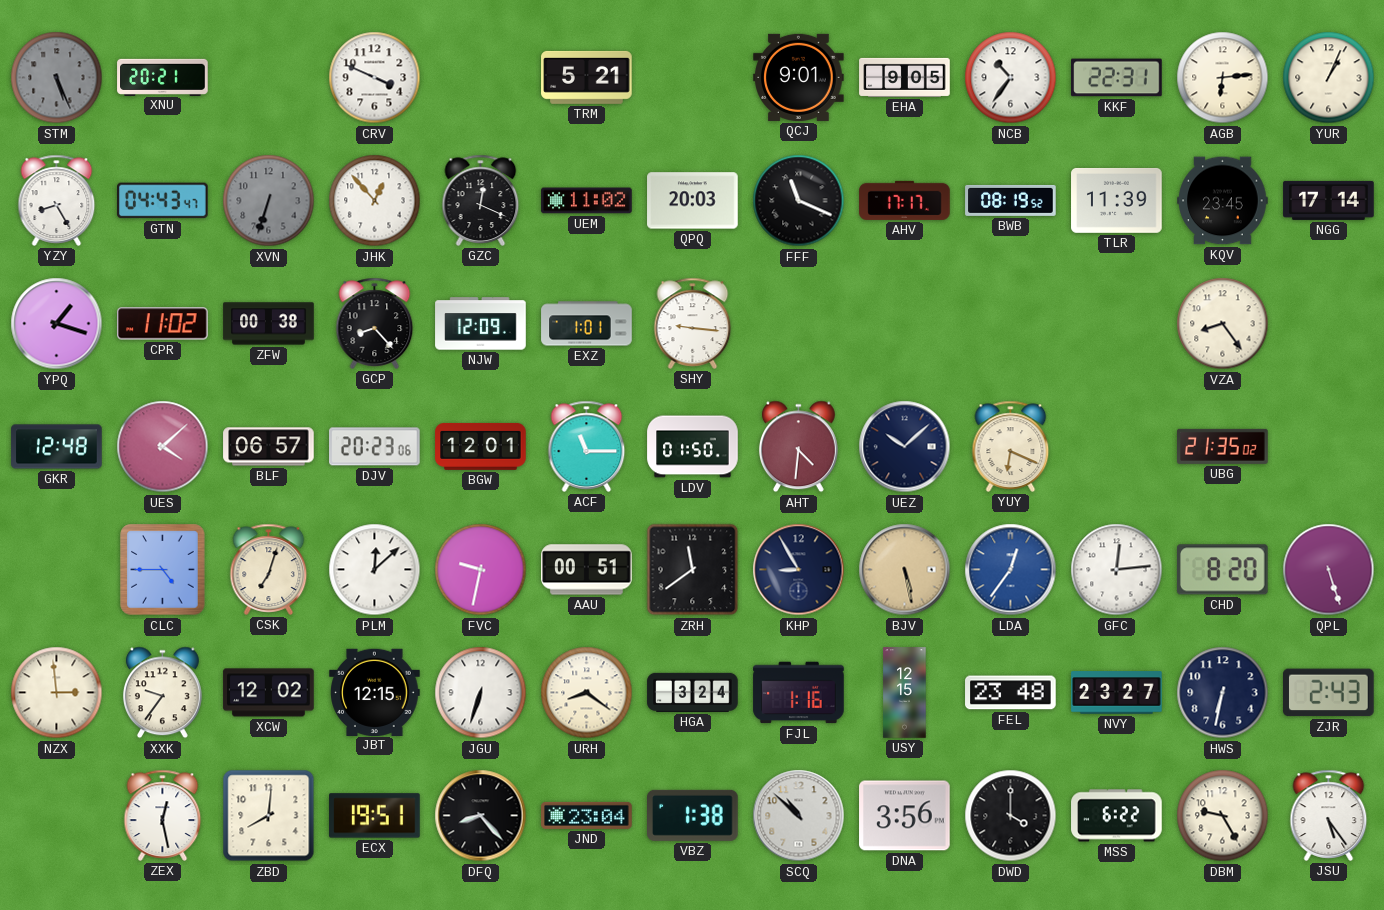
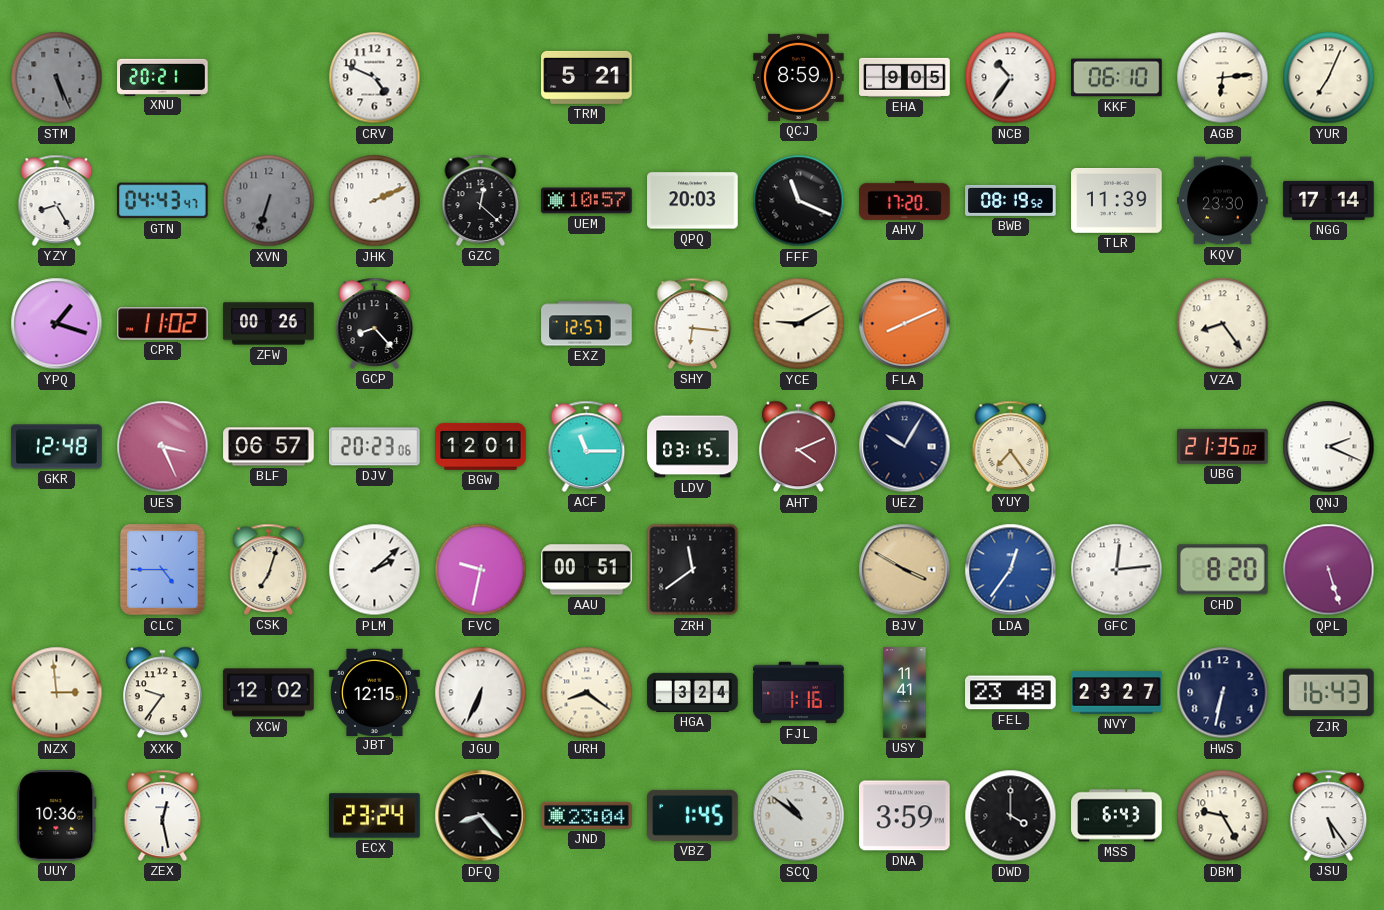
CRV: 3:49 -> 4:49 (375, 78)
QCJ: 9:01 -> 8:59 (799, 77)
KKF: 22:31 -> 06:10 (1117, 78)
YUR: 1:04 -> 7:04 (1329, 78)
JHK: 12:53 -> 2:11 (375, 201)
GZC: 12:19 -> 12:22 (481, 200)
UEM: 11:02 -> 10:57 (587, 201)
AHV: 17:17 -> 17:20 (905, 200)
KQV: 23:45 -> 23:30 (1223, 201)
ZFW: 00:38 -> 00:26 (269, 324)
NJW: 12:09 -> none (481, 324)
EXZ: 1:01 -> 12:57 (587, 324)
SHY: 9:16 -> 6:16 (693, 323)
YCE: none -> 9:10 (799, 324)
FLA: none -> 8:11 (905, 324)
UES: 4:08 -> 3:26 (163, 447)
LDV: 01:50 -> 03:15 (693, 447)
AHT: 4:31 -> 4:11 (798, 447)
UEZ: 10:08 -> 10:05 (905, 447)
YUY: 6:19 -> 7:24 (1011, 446)
QNJ: none -> 2:19 (1329, 447)
PLM: 12:08 -> 2:08 (375, 570)
KHP: 8:55 -> none (799, 570)
BJV: 5:28 -> 3:50 (905, 570)
JGU: 6:33 -> 6:34 (481, 693)
USY: 12:15 -> 11:41 (905, 693)
ZJR: 2:43 -> 16:43 (1329, 693)
UUY: none -> 10:36 (57, 816)
ZBD: 8:01 -> none (269, 816)
ECX: 19:51 -> 23:24 (375, 816)
VBZ: 1:38 -> 1:45 (693, 815)
SCQ: 10:52 -> 10:51 (799, 816)
DNA: 3:56 -> 3:59 (905, 816)
MSS: 6:22 -> 6:43 (1117, 816)
